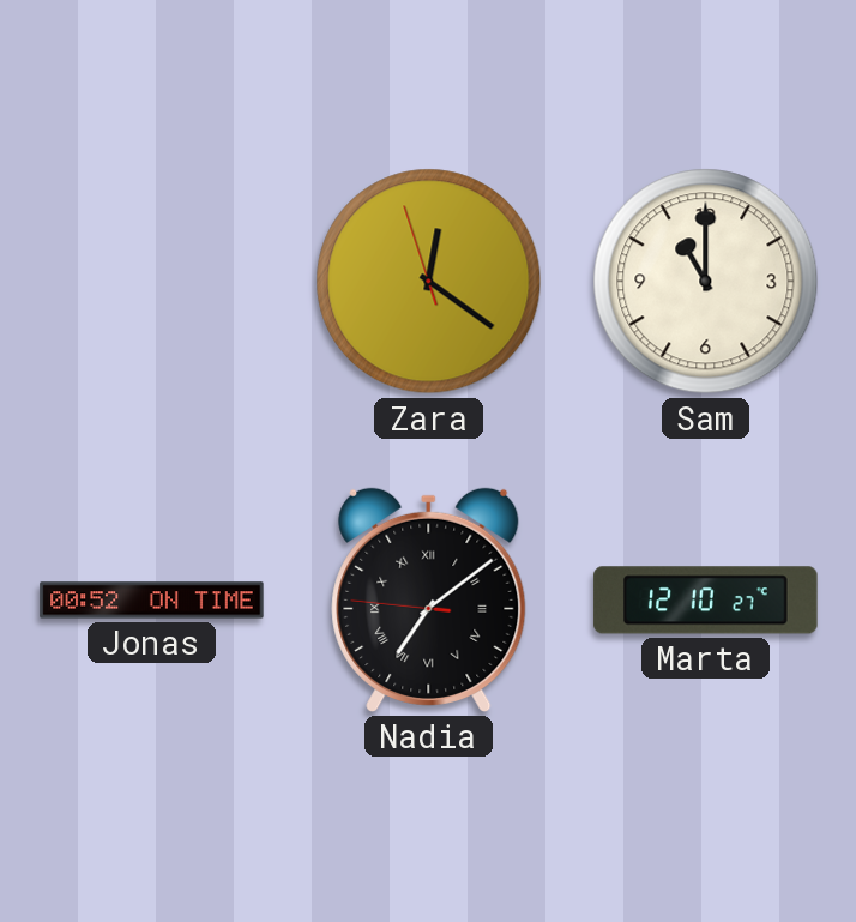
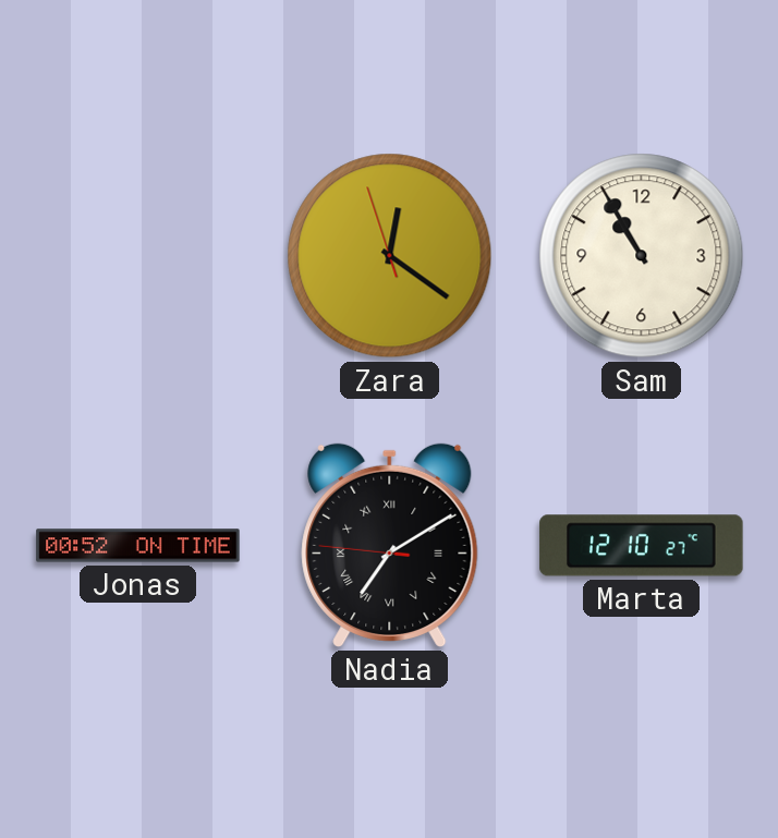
Sam: 11:00 -> 10:55 (642, 256)
Nadia: 7:08 -> 7:09 (390, 545)
